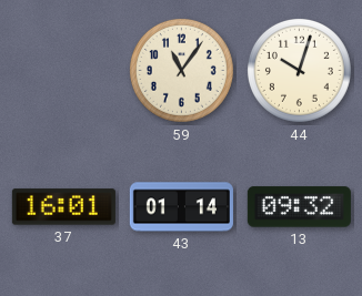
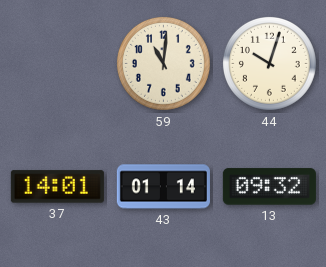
59: 11:06 -> 11:01 (163, 63)
37: 16:01 -> 14:01 (57, 187)
